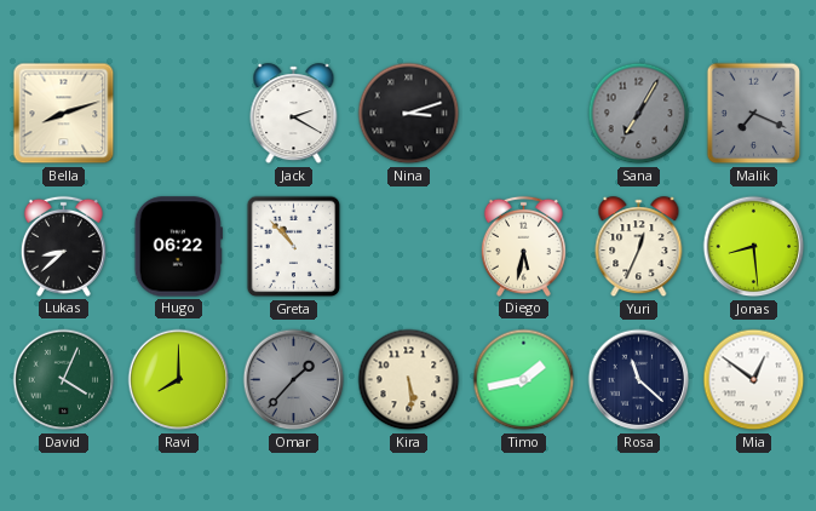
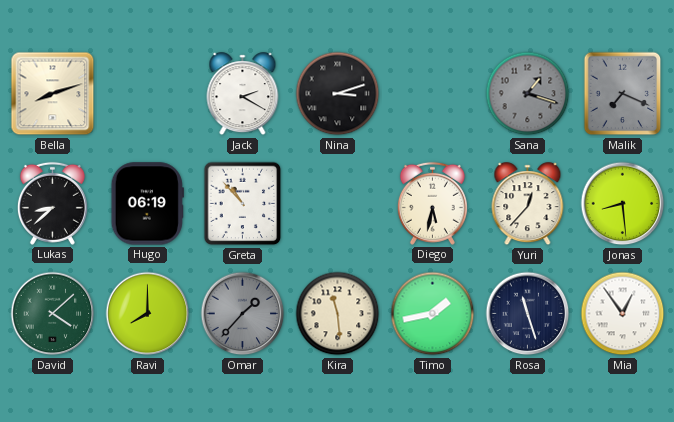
Sana: 7:05 -> 1:18 (528, 94)
Hugo: 06:22 -> 06:19 (147, 204)
Yuri: 12:34 -> 12:37 (528, 204)
David: 4:04 -> 4:08 (53, 314)
Kira: 5:29 -> 11:29 (338, 314)
Rosa: 11:22 -> 11:27 (528, 314)
Mia: 12:51 -> 12:54 (623, 314)
